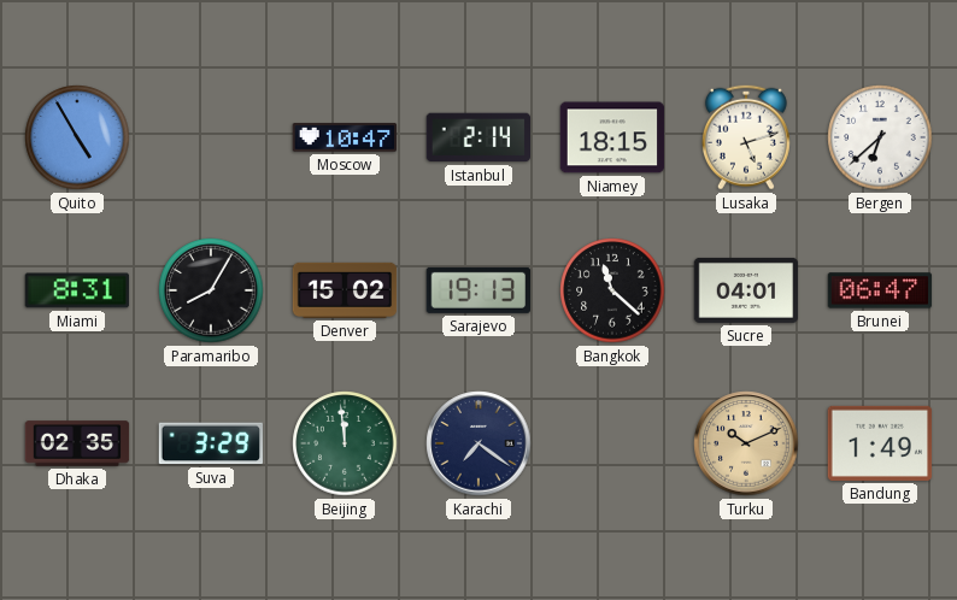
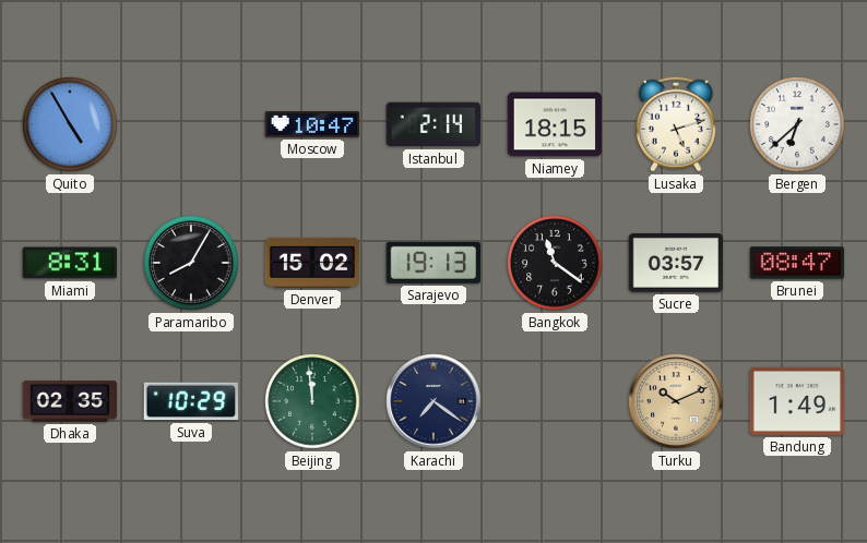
Bangkok: 11:22 -> 11:21 (555, 263)
Sucre: 04:01 -> 03:57 (676, 263)
Brunei: 06:47 -> 08:47 (797, 263)
Suva: 3:29 -> 10:29 (190, 401)
